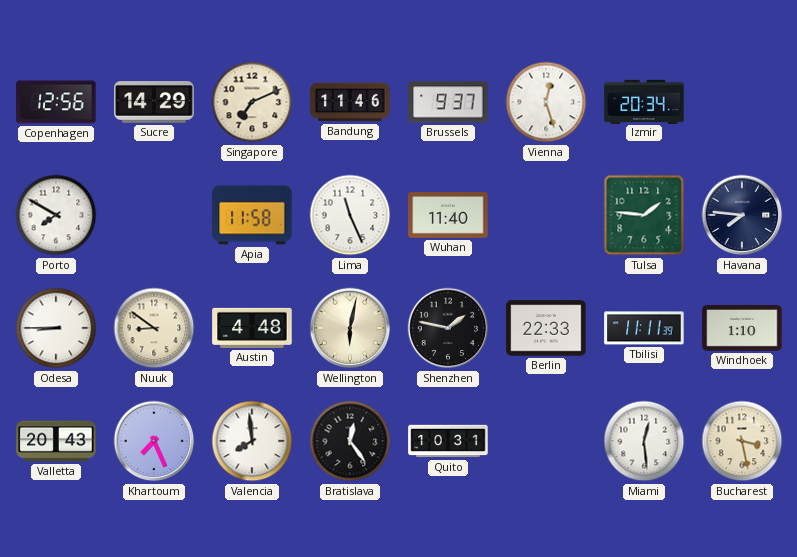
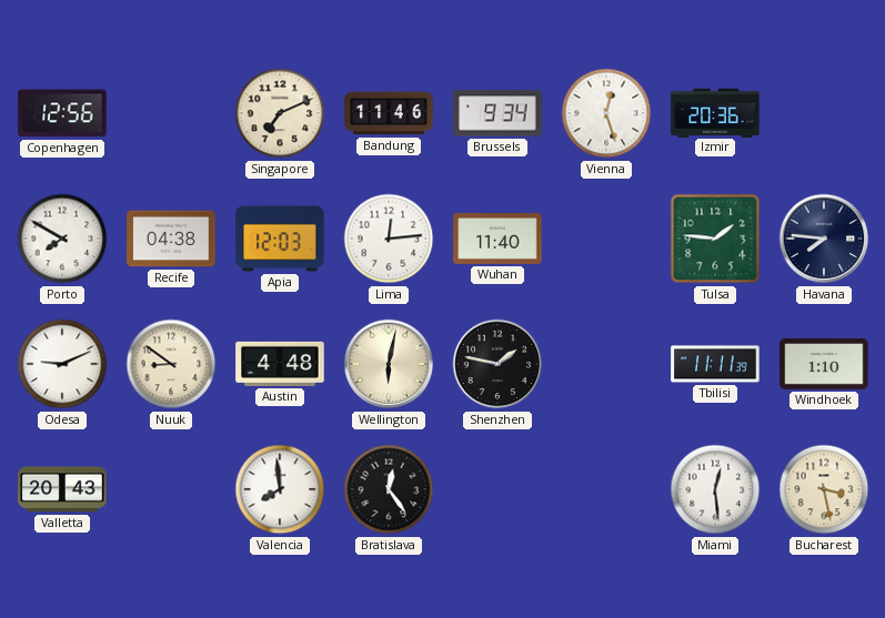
Sucre: 14:29 -> none (154, 102)
Brussels: 9:37 -> 9:34 (497, 113)
Izmir: 20:34 -> 20:36 (715, 112)
Recife: none -> 04:38 (171, 239)
Apia: 11:58 -> 12:03 (280, 239)
Lima: 11:26 -> 12:14 (389, 239)
Odesa: 8:45 -> 9:11 (62, 364)
Berlin: 22:33 -> none (546, 328)
Khartoum: 7:26 -> none (154, 441)
Quito: 10:31 -> none (448, 441)
